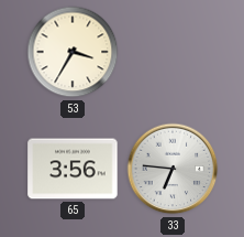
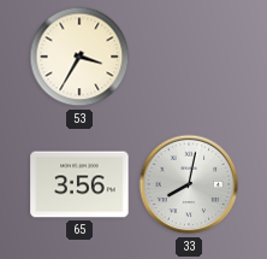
33: 6:46 -> 8:02 (189, 184)
